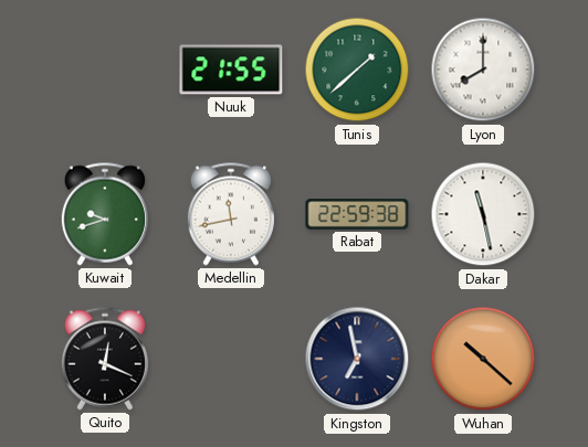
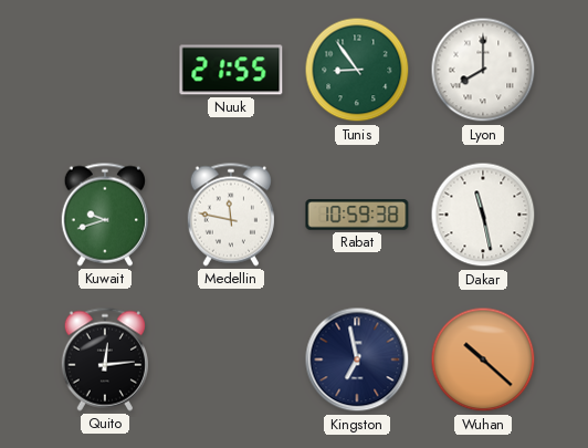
Tunis: 1:38 -> 8:54 (357, 70)
Medellin: 11:43 -> 11:47 (230, 215)
Rabat: 22:59 -> 10:59 (357, 215)
Quito: 12:19 -> 12:14 (104, 360)
